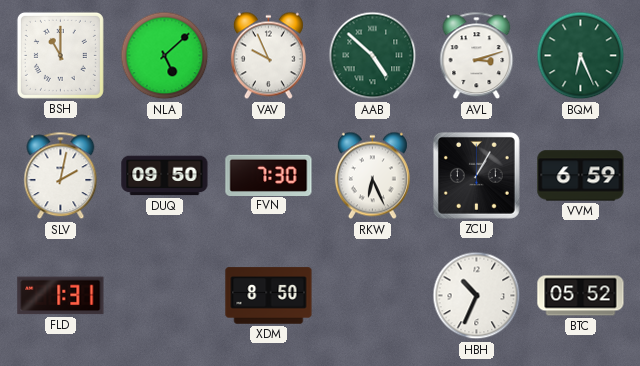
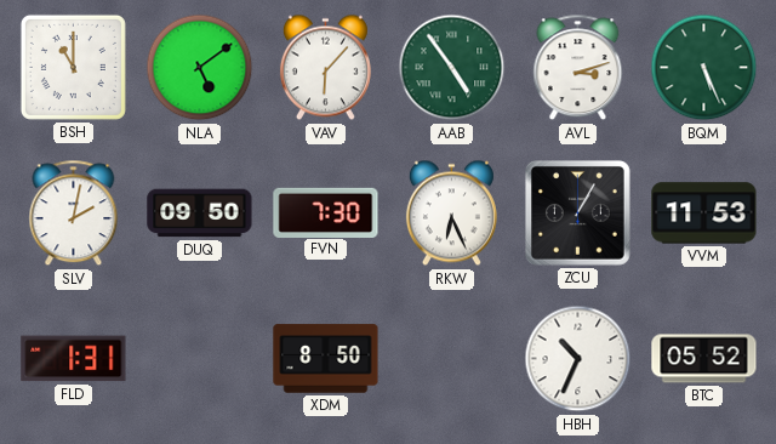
NLA: 5:08 -> 5:09 (200, 68)
VAV: 9:56 -> 6:07 (325, 68)
AAB: 4:52 -> 4:54 (452, 68)
BQM: 6:26 -> 5:26 (704, 68)
VVM: 6:59 -> 11:53 (704, 214)
